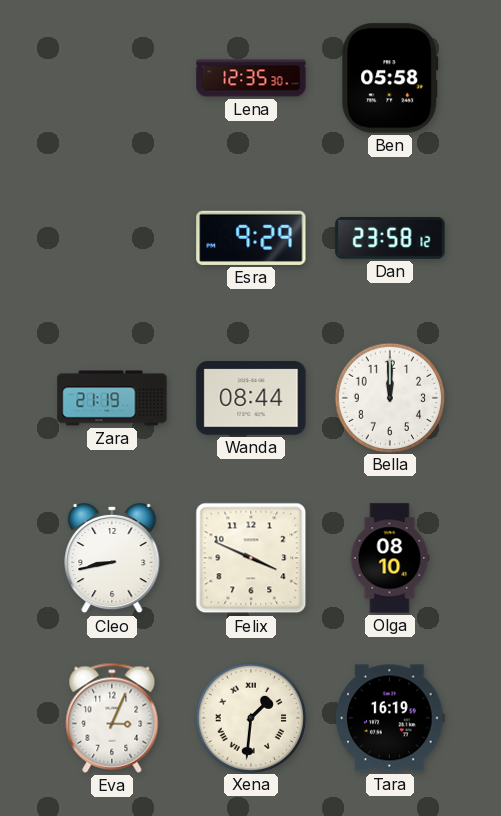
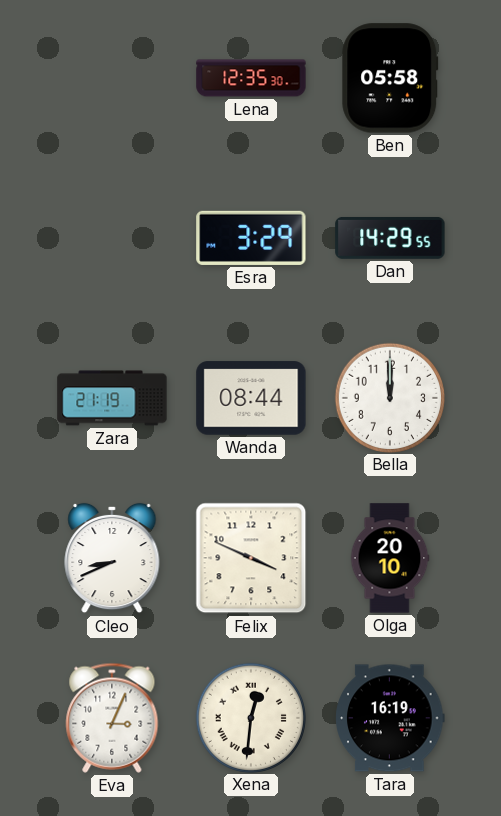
Esra: 9:29 -> 3:29 (251, 238)
Dan: 23:58 -> 14:29 (390, 238)
Cleo: 8:43 -> 8:41 (112, 558)
Olga: 08:10 -> 20:10 (390, 558)
Xena: 1:31 -> 12:31 (250, 717)
